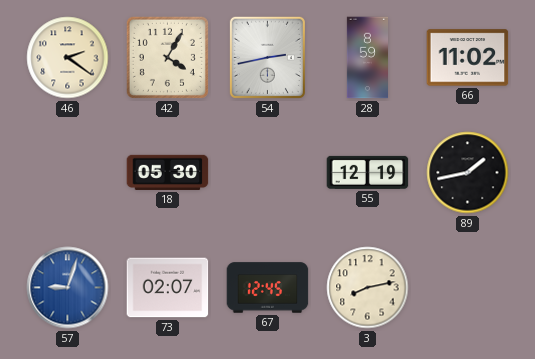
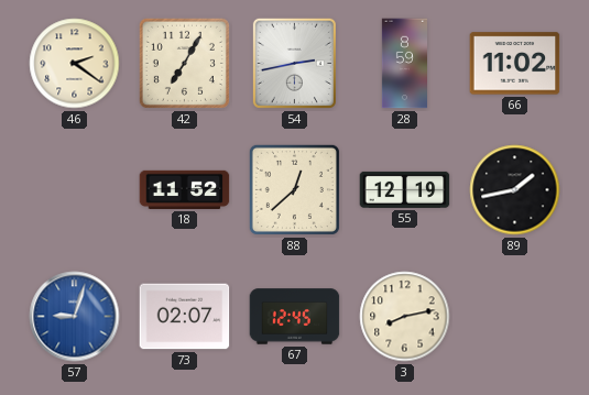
42: 4:05 -> 7:05 (184, 63)
18: 05:30 -> 11:52 (185, 189)
88: none -> 12:38 (294, 189)
